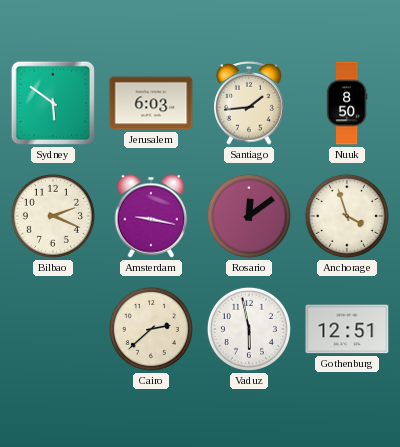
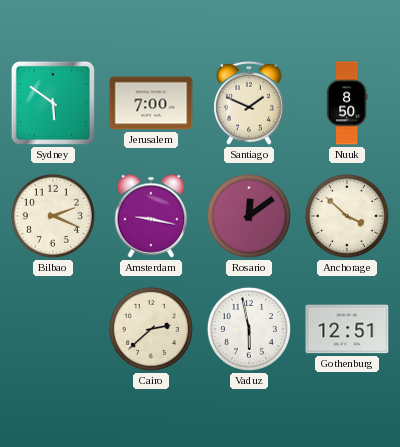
Jerusalem: 6:03 -> 7:00 (151, 103)
Santiago: 1:44 -> 1:49 (249, 104)
Anchorage: 3:57 -> 3:52 (347, 216)
